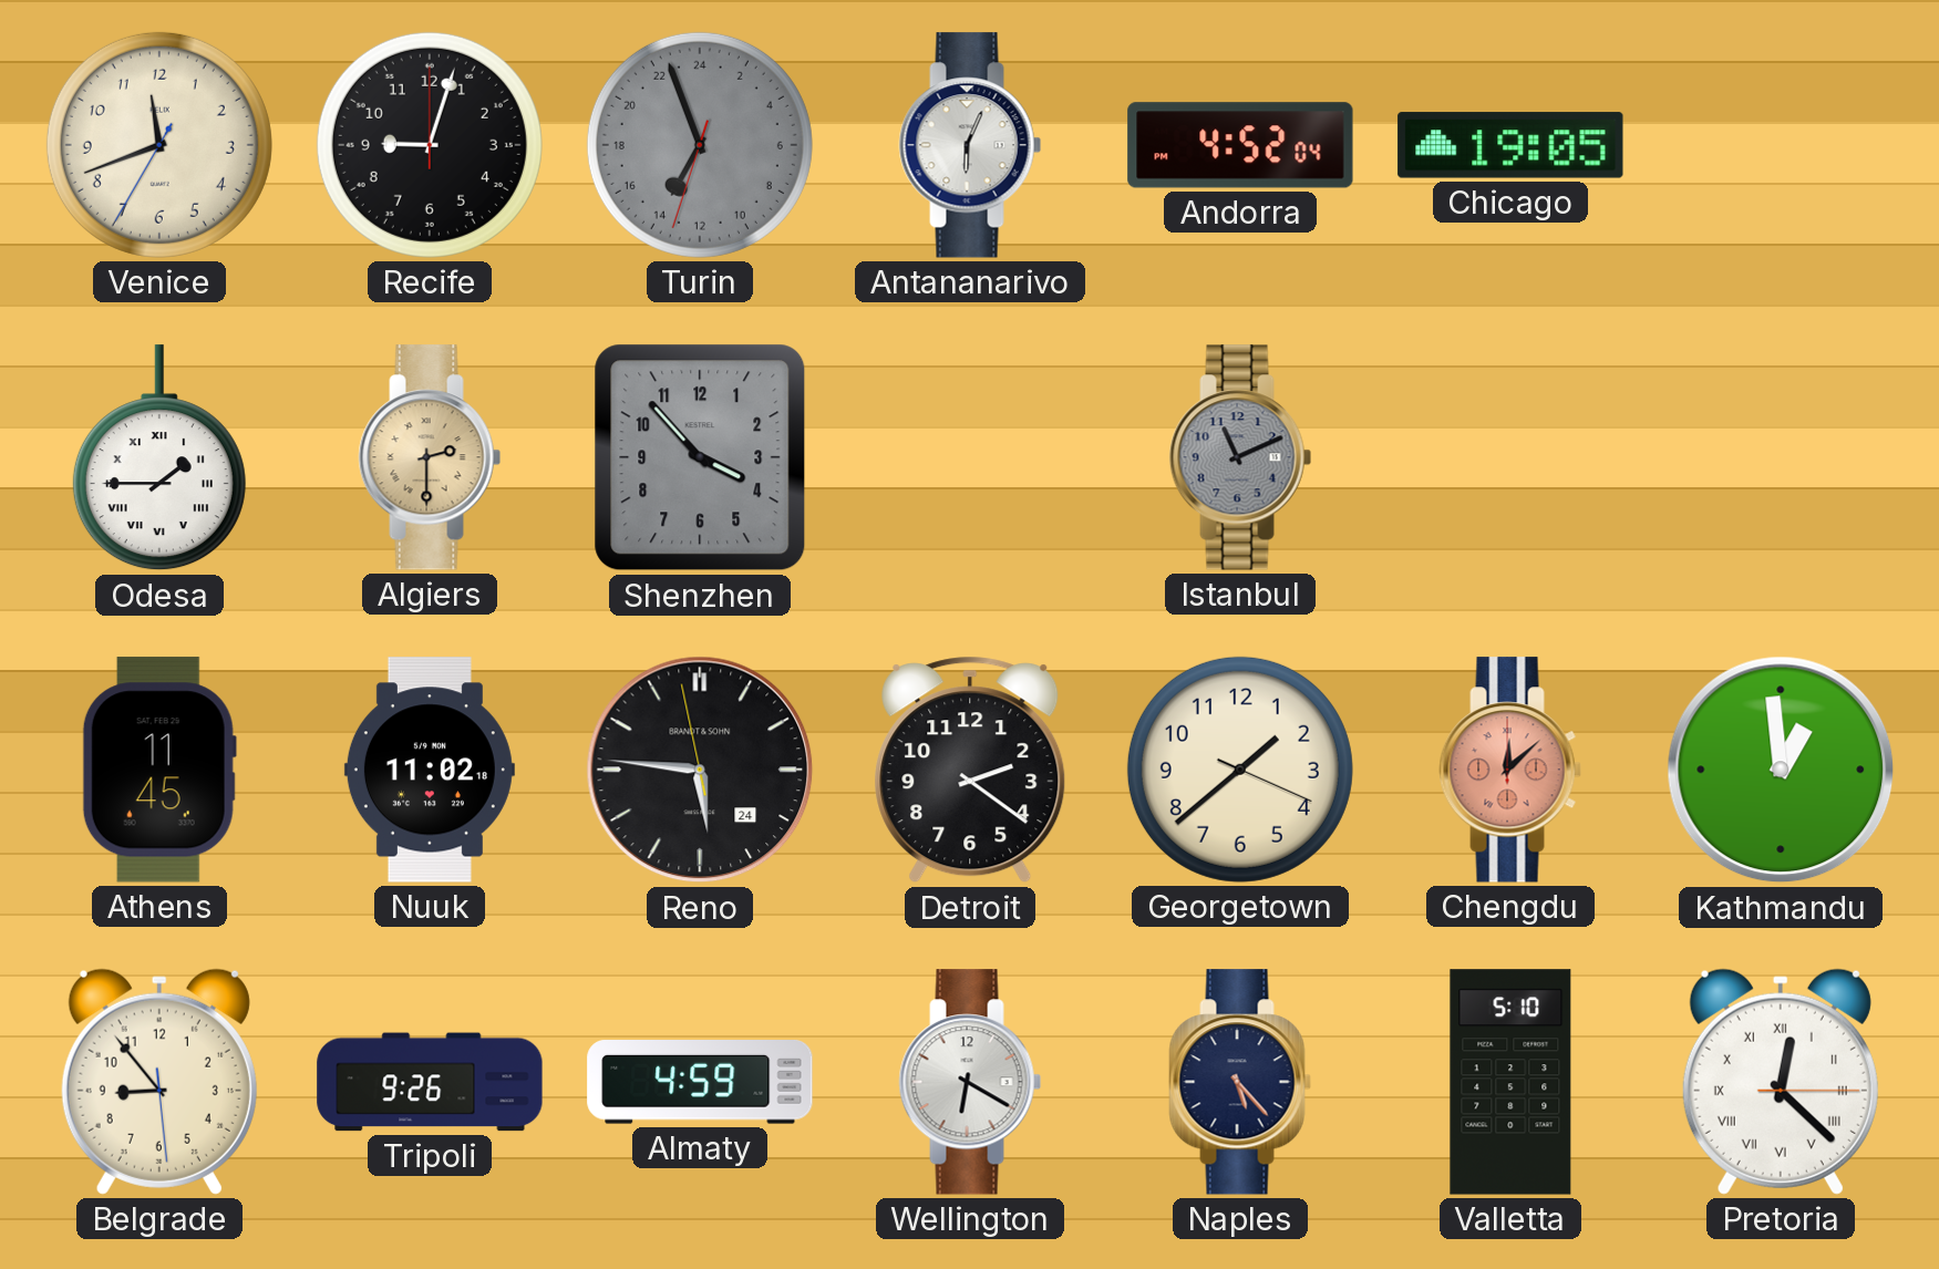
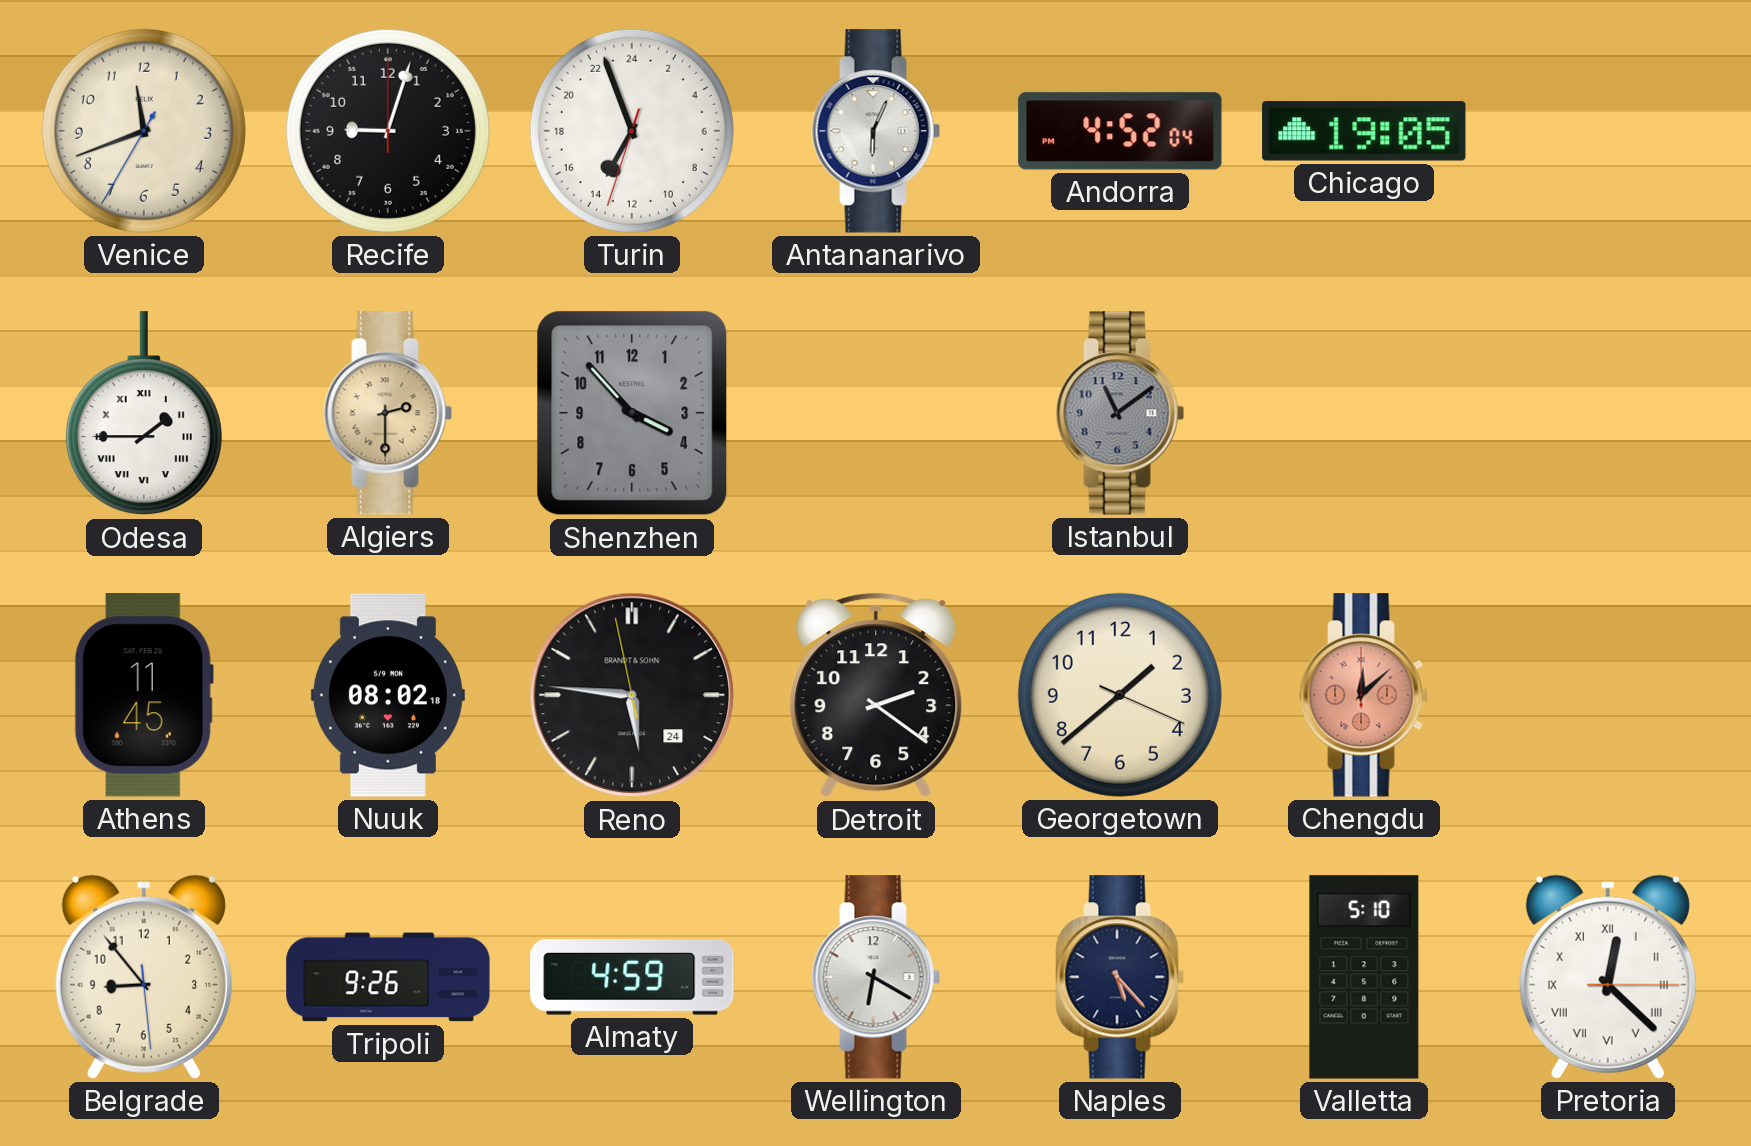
Turin dial: grey -> white (632, 131)
Istanbul: 11:11 -> 11:09 (1120, 413)
Nuuk: 11:02 -> 08:02 (388, 695)
Kathmandu: 12:59 -> none (1781, 770)
